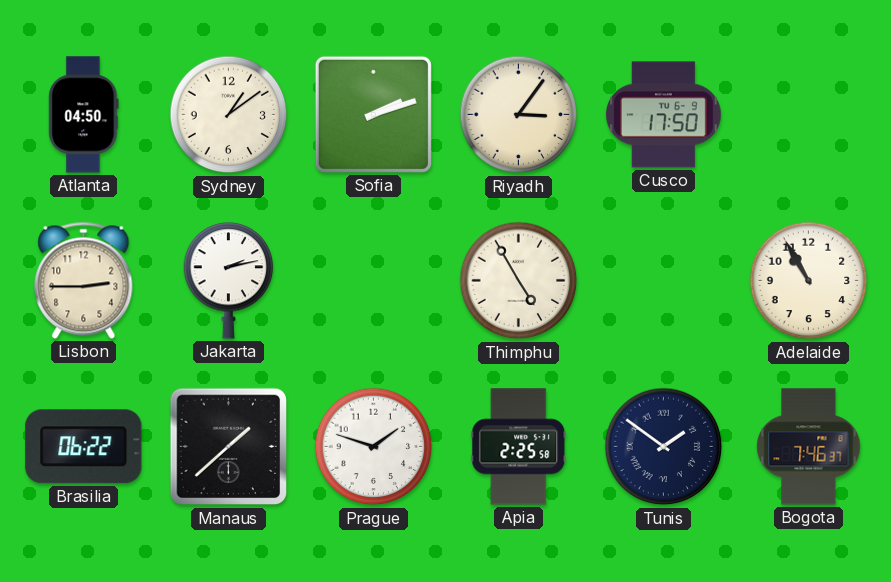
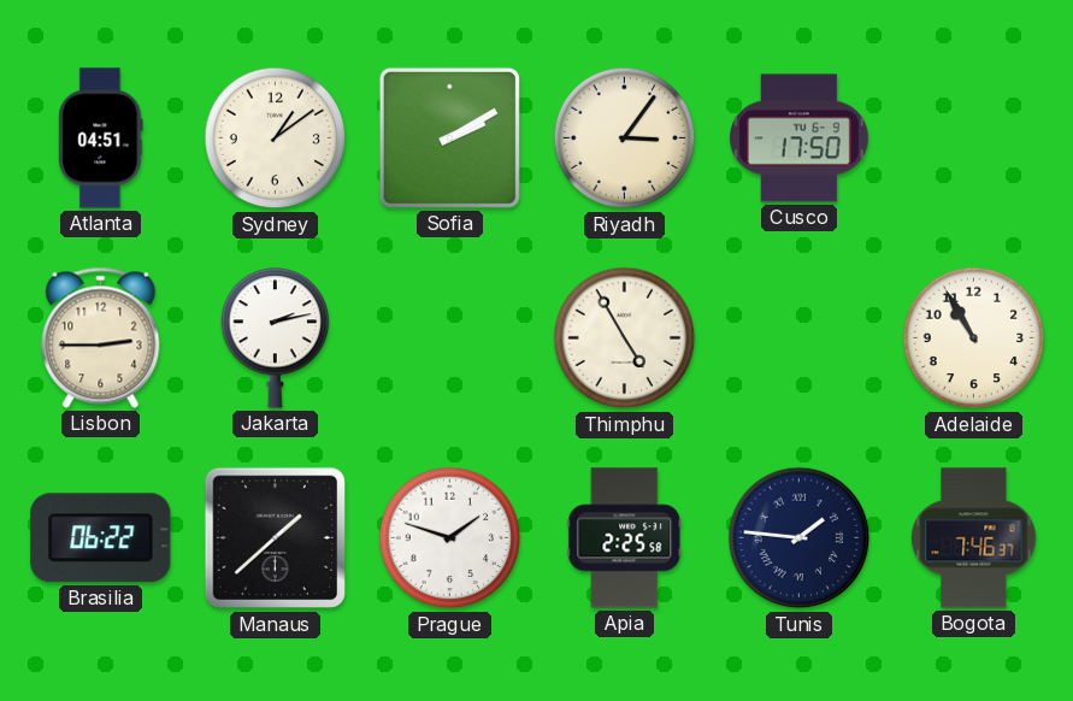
Atlanta: 04:50 -> 04:51 (101, 139)
Sofia: 2:12 -> 2:10 (449, 137)
Tunis: 1:51 -> 1:46 (800, 538)
